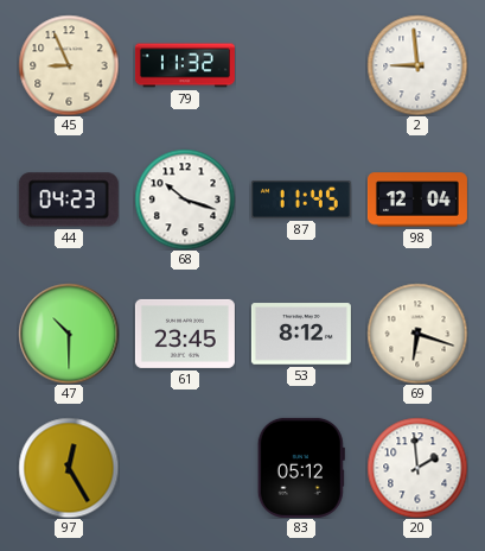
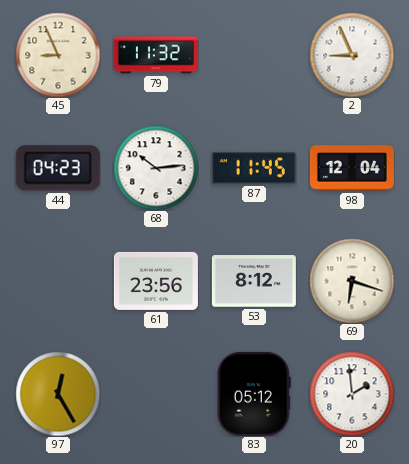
2: 8:59 -> 8:56 (352, 55)
68: 10:18 -> 10:14 (156, 168)
47: 10:30 -> none (69, 334)
61: 23:45 -> 23:56 (156, 281)
